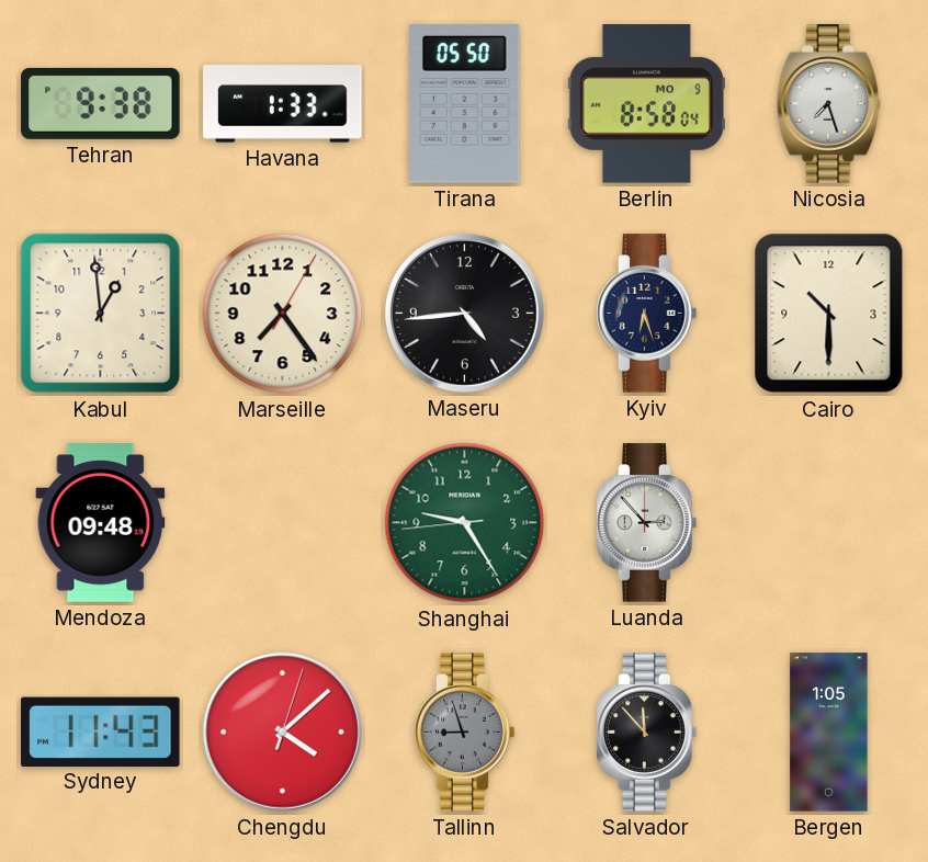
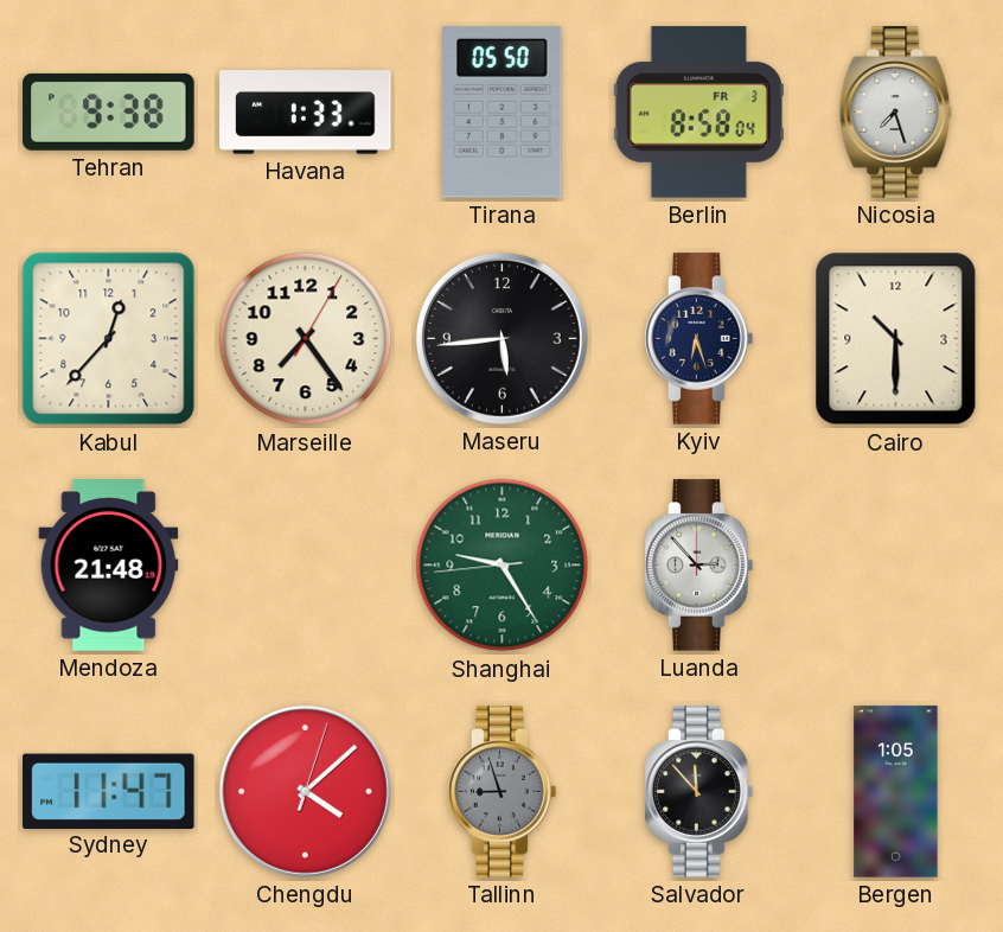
Berlin date: MO 9 -> FR 3 (698, 113)
Kabul: 12:59 -> 12:37 (109, 339)
Maseru: 4:44 -> 5:44 (502, 338)
Mendoza: 09:48 -> 21:48 (109, 566)
Sydney: 11:43 -> 11:47 (109, 791)
